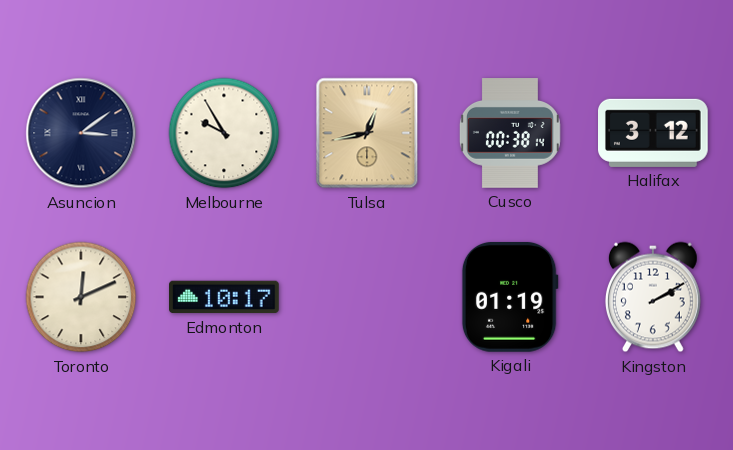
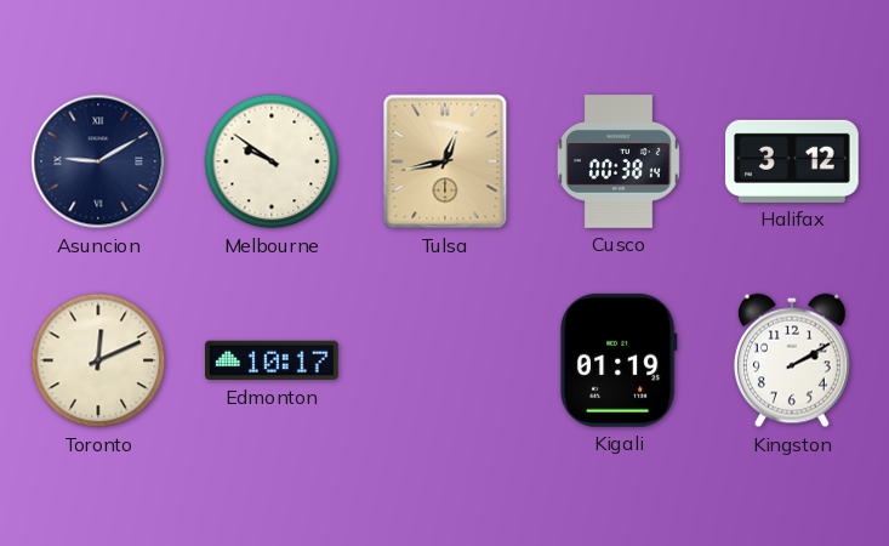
Asuncion: 3:09 -> 9:10 (98, 161)
Melbourne: 9:55 -> 9:51 (272, 161)
